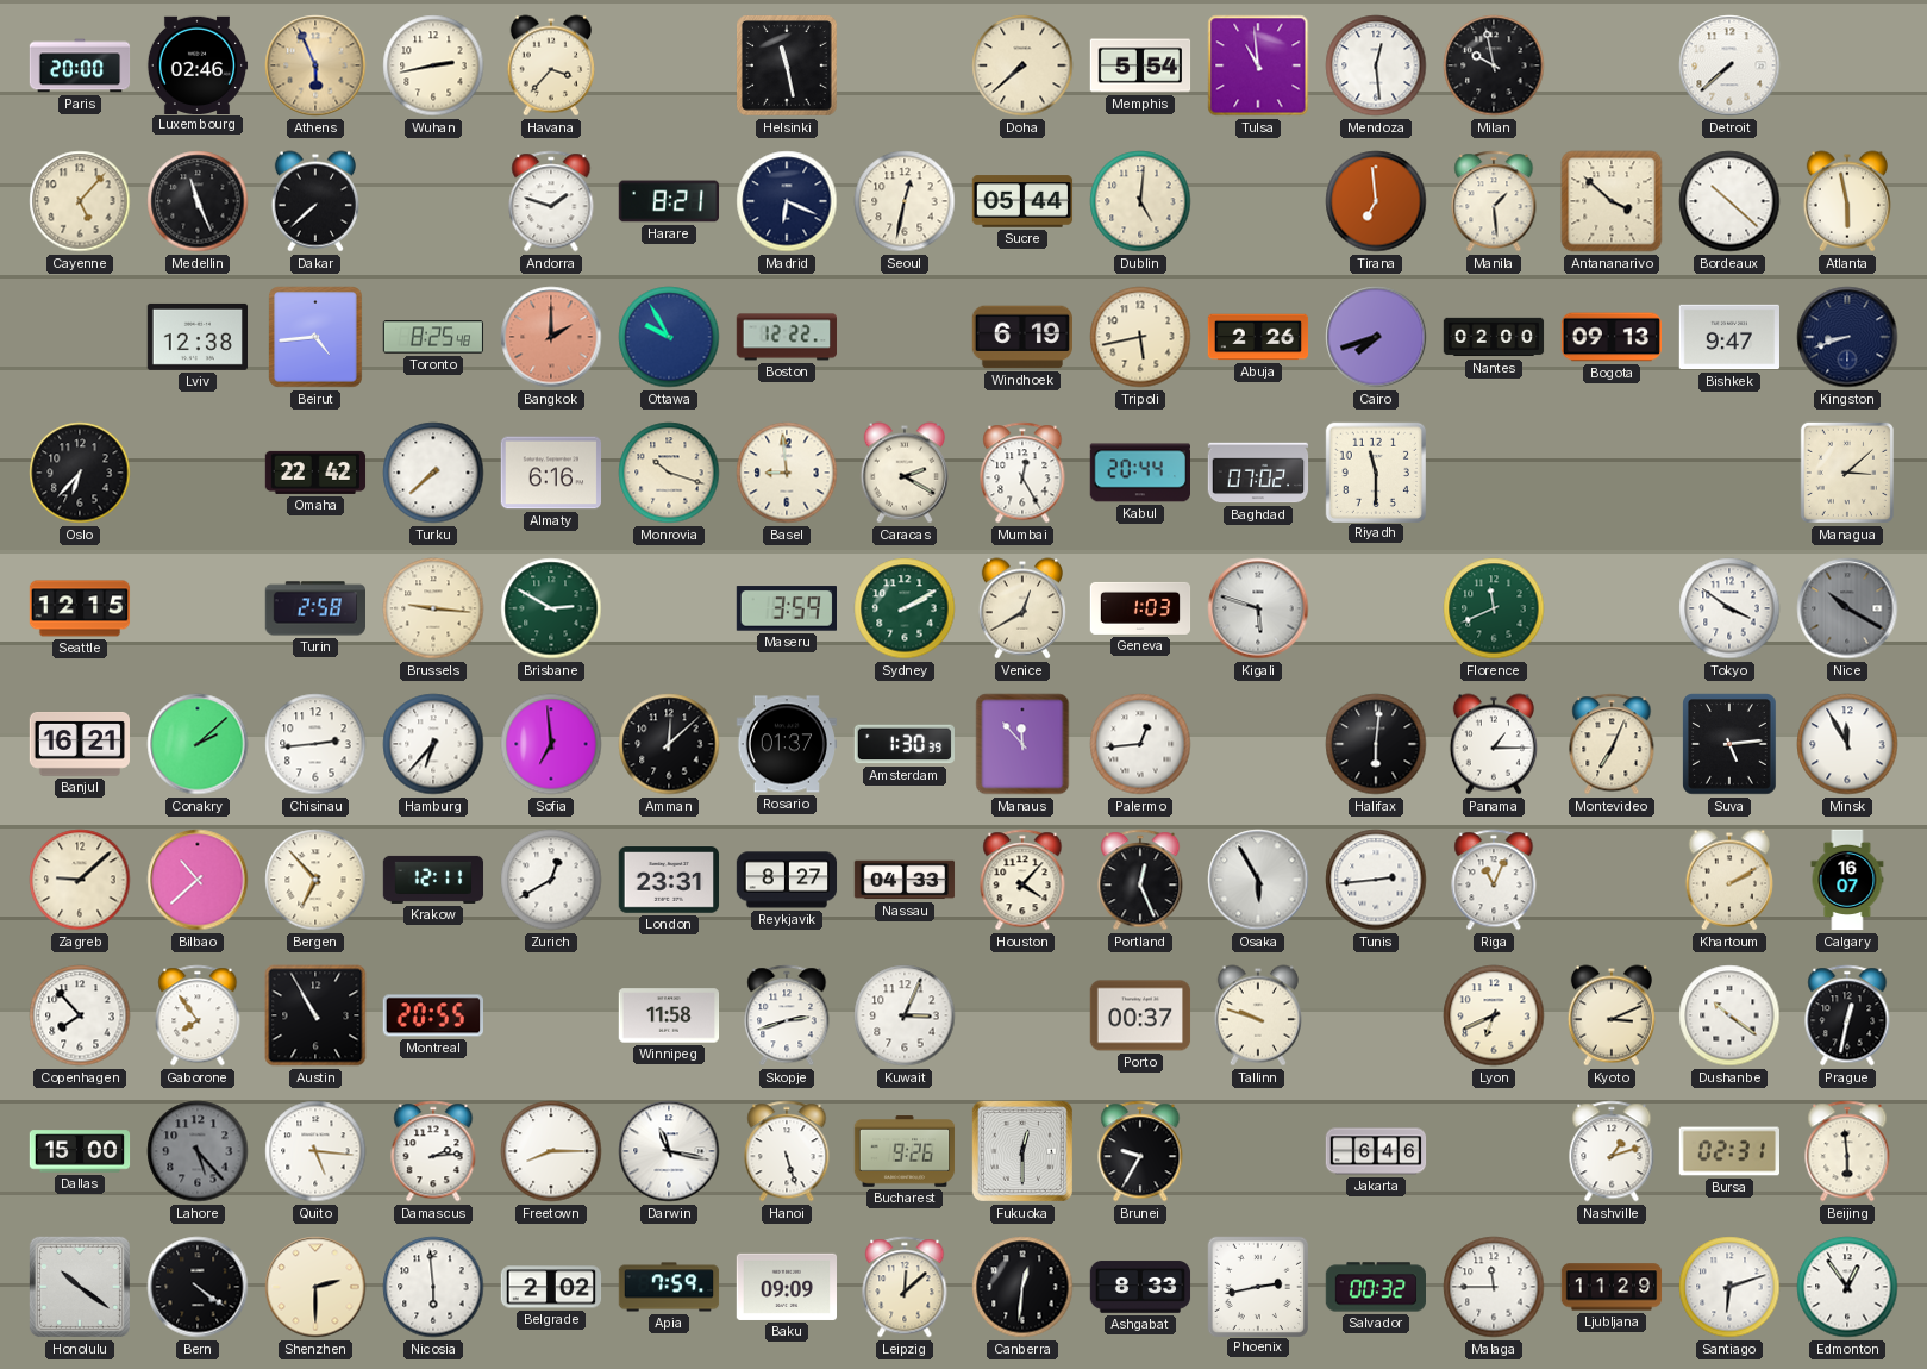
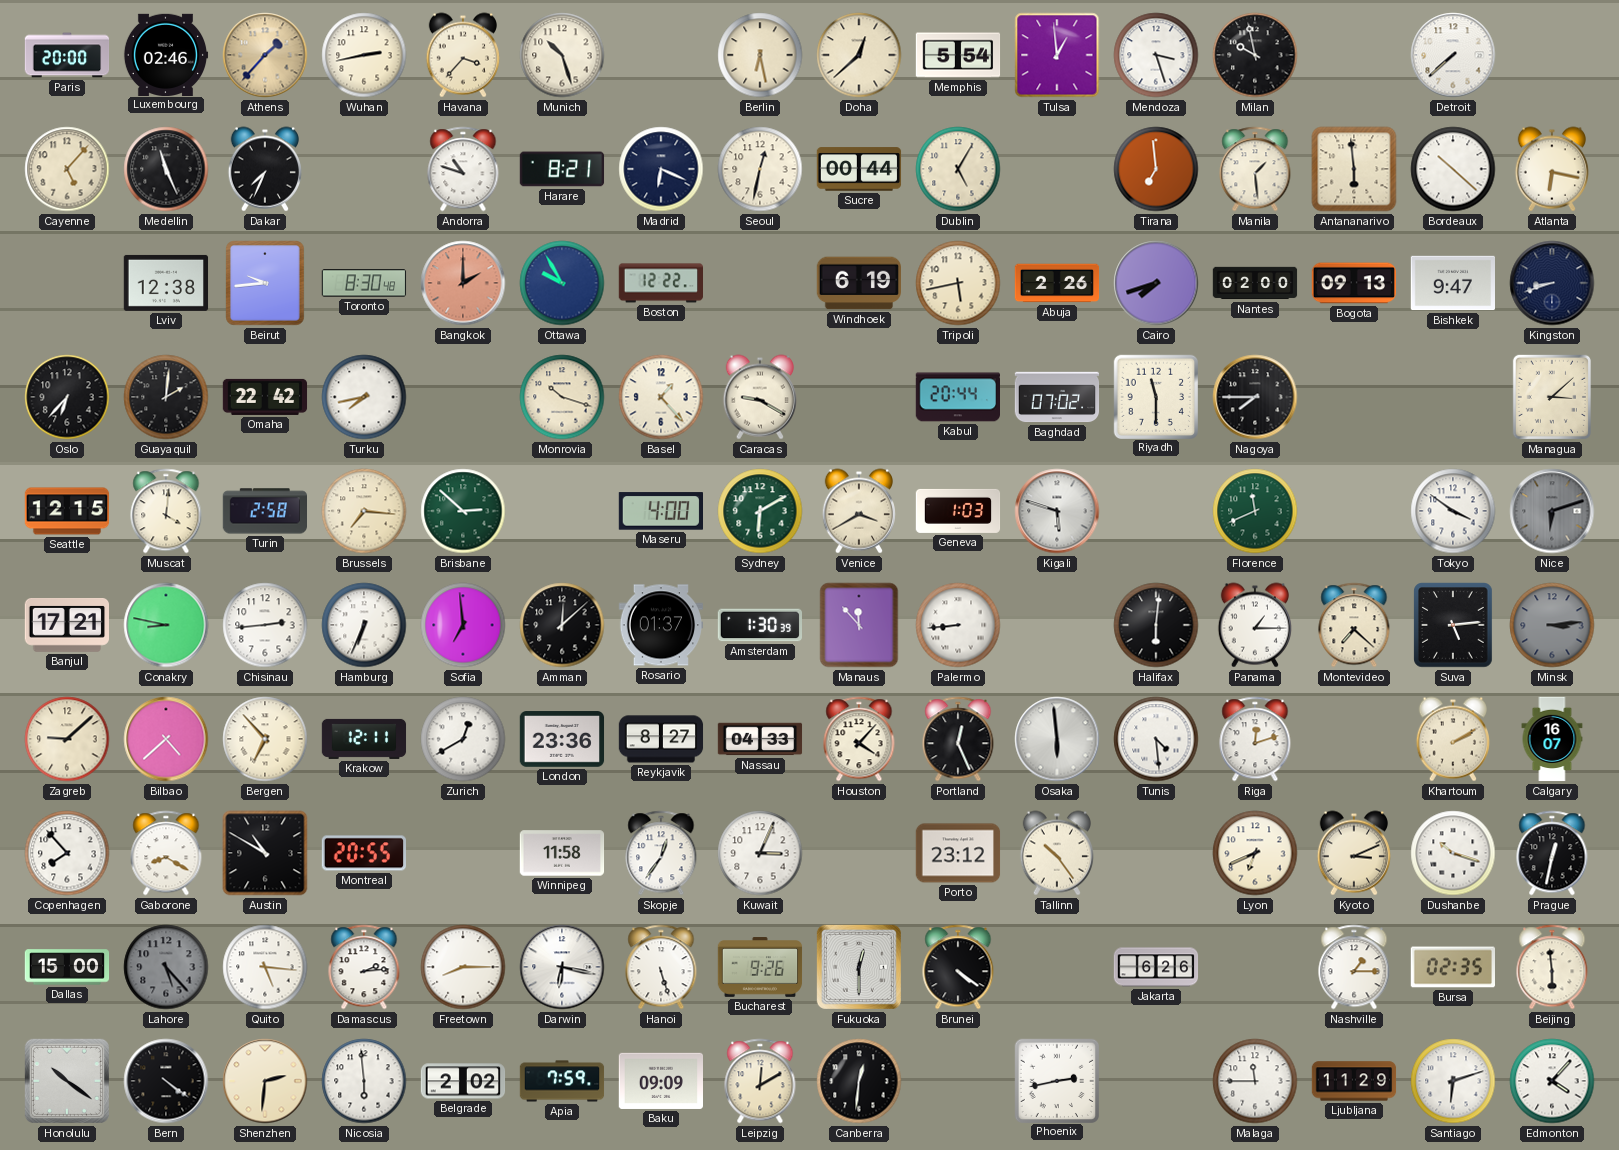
Athens: 5:56 -> 1:37 (265, 55)
Munich: none -> 10:27 (562, 55)
Helsinki: 11:28 -> none (788, 67)
Berlin: none -> 6:28 (760, 55)
Doha: 7:38 -> 12:38 (859, 55)
Tulsa: 10:59 -> 12:59 (1057, 55)
Mendoza: 12:29 -> 3:27 (1156, 55)
Dakar: 7:38 -> 7:34 (264, 169)
Andorra: 1:48 -> 10:48 (463, 169)
Sucre: 05:44 -> 00:44 (859, 169)
Dublin: 5:01 -> 5:05 (958, 169)
Antananarivo: 3:52 -> 5:59 (1354, 169)
Atlanta: 5:58 -> 6:17 (1551, 169)
Beirut: 4:44 -> 9:44 (265, 283)
Toronto: 8:25 -> 8:30 (364, 283)
Guayaquil: none -> 2:01 (166, 397)
Turku: 7:38 -> 7:43 (364, 397)
Almaty: 6:16 -> none (550, 473)
Basel: 8:59 -> 1:23 (661, 397)
Caracas: 2:20 -> 9:20 (759, 397)
Mumbai: 12:25 -> none (1022, 473)
Nagoya: none -> 7:45 (1255, 397)
Muscat: none -> 4:01 (166, 511)
Brussels: 9:16 -> 7:16 (364, 511)
Brisbane: 2:50 -> 2:52 (463, 511)
Maseru: 3:59 -> 4:00 (660, 511)
Sydney: 2:10 -> 6:10 (760, 511)
Venice: 12:40 -> 3:40 (858, 511)
Nice: 10:20 -> 6:12 (1552, 511)
Banjul: 16:21 -> 17:21 (66, 626)
Conakry: 2:08 -> 8:47 (166, 625)
Hamburg: 6:37 -> 6:34 (364, 625)
Palermo: 12:44 -> 8:44 (958, 625)
Montevideo: 7:04 -> 7:22 (1354, 625)
Minsk: 11:55 -> 3:14 (1552, 625)
Minsk dial: white -> grey (1552, 625)
Bilbao: 10:38 -> 4:38 (166, 739)
London: 23:31 -> 23:36 (562, 739)
Osaka: 5:55 -> 5:59 (1057, 739)
Tunis: 2:44 -> 4:29 (1156, 739)
Riga: 11:04 -> 12:12 (1255, 739)
Gaborone: 7:54 -> 8:20 (166, 853)
Austin: 10:55 -> 10:50 (265, 853)
Skopje: 2:42 -> 12:36 (661, 853)
Porto: 00:37 -> 23:12 (958, 853)
Tallinn: 9:48 -> 10:24 (1056, 853)
Dushanbe: 10:21 -> 10:18 (1453, 853)
Darwin: 11:17 -> 6:17 (562, 967)
Brunei: 9:35 -> 4:21 (958, 967)
Jakarta: 6:46 -> 6:26 (1156, 967)
Nashville: 1:12 -> 1:15 (1354, 967)
Bursa: 02:31 -> 02:35 (1452, 967)
Shenzhen: 2:30 -> 2:31 (265, 1081)
Leipzig: 12:08 -> 12:10 (760, 1081)
Ashgabat: 8:33 -> none (1140, 1287)
Salvador: 00:32 -> none (1376, 1287)
Edmonton: 12:54 -> 4:07 (1552, 1081)
